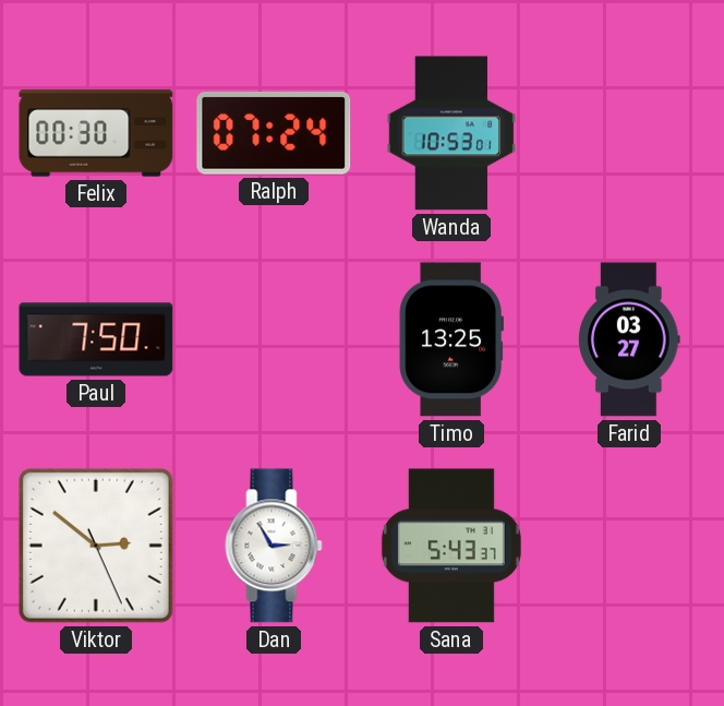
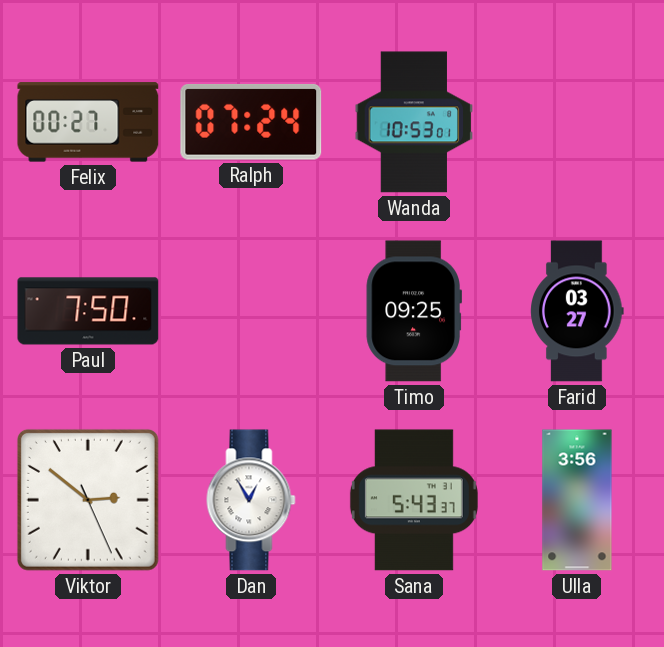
Felix: 00:30 -> 00:27 (88, 122)
Timo: 13:25 -> 09:25 (413, 311)
Dan: 2:55 -> 12:55 (251, 500)
Ulla: none -> 3:56 (577, 500)
